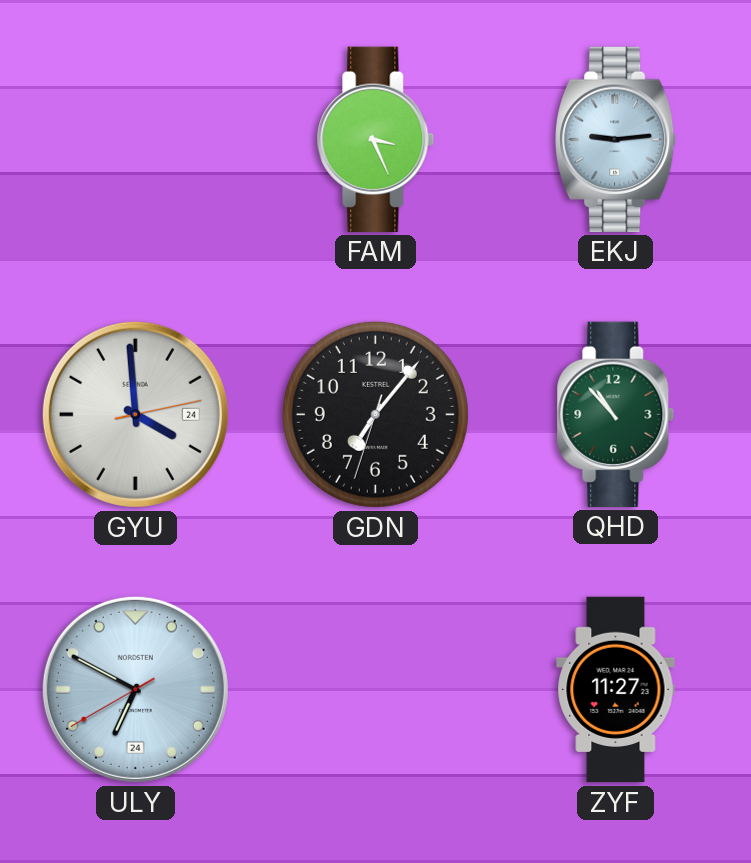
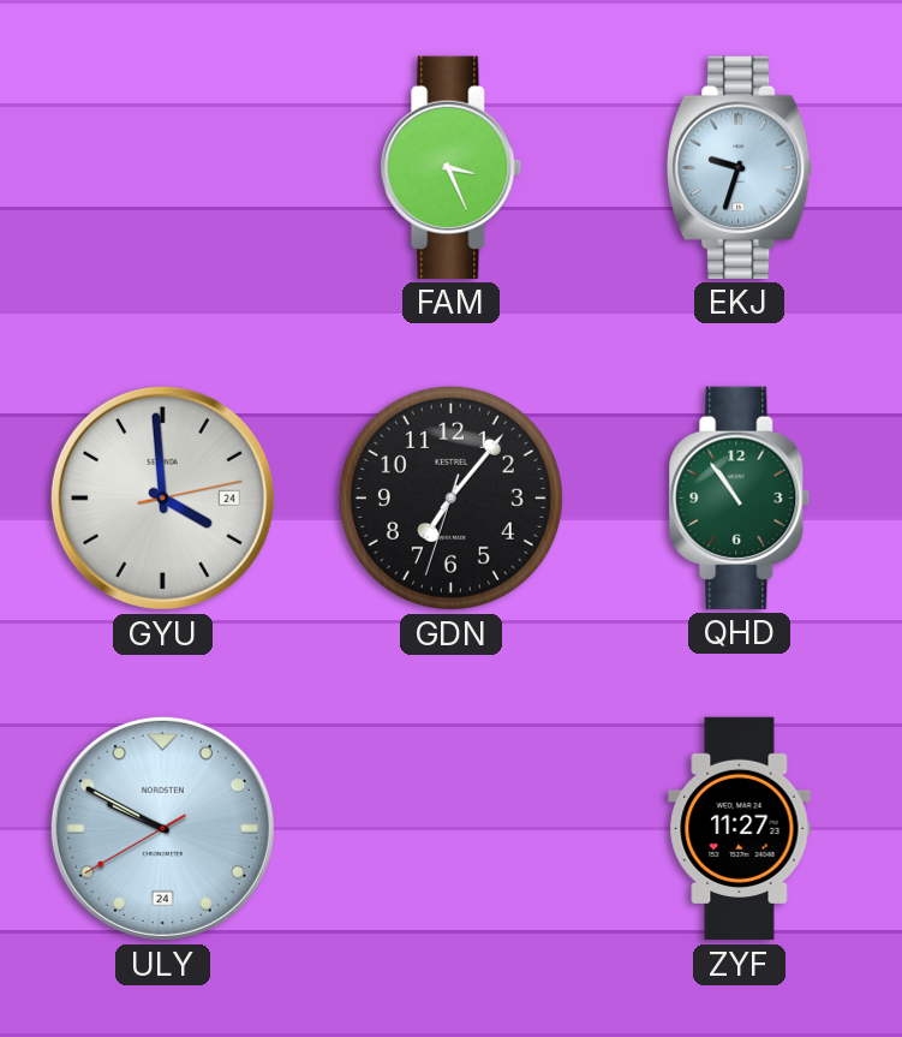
EKJ: 9:14 -> 9:33 (741, 167)
QHD: 10:53 -> 10:54 (740, 497)
ULY: 6:49 -> 9:49 (162, 828)
